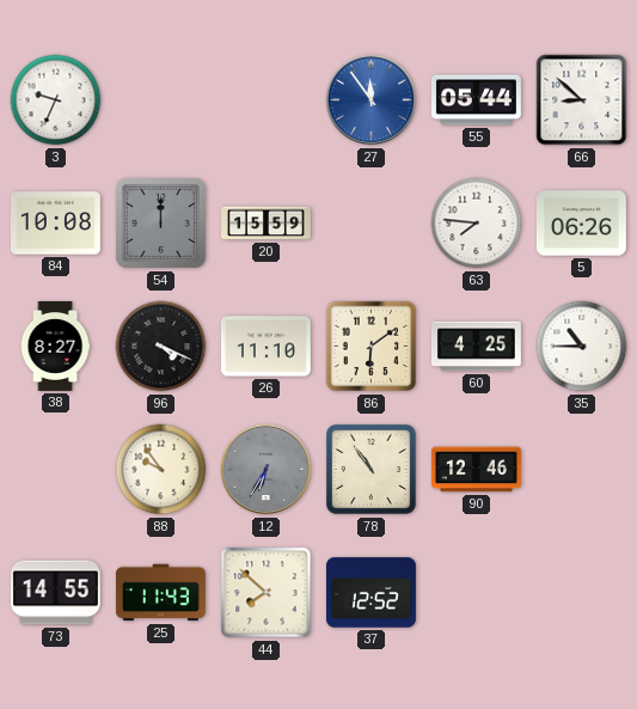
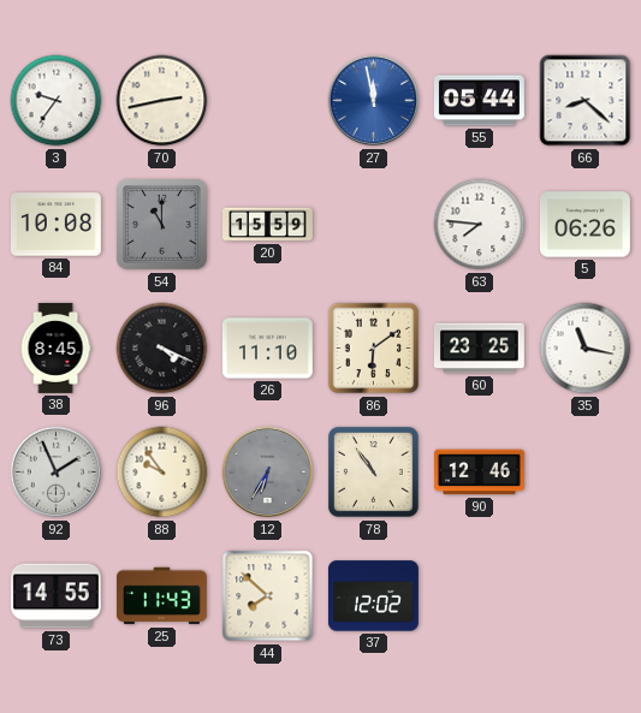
3: 9:34 -> 9:36 (57, 101)
70: none -> 2:43 (162, 101)
27: 11:54 -> 11:58 (374, 101)
66: 8:52 -> 8:22 (586, 101)
54: 12:00 -> 11:00 (161, 224)
38: 8:27 -> 8:45 (55, 347)
60: 4:25 -> 23:25 (479, 349)
35: 10:45 -> 11:17 (586, 349)
92: none -> 1:56 (57, 473)
37: 12:52 -> 12:02 (373, 596)
